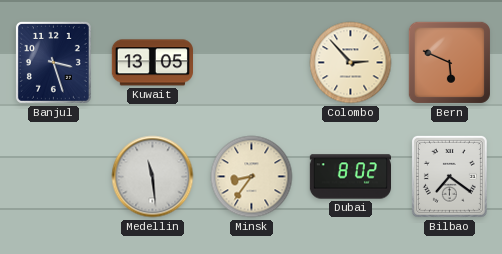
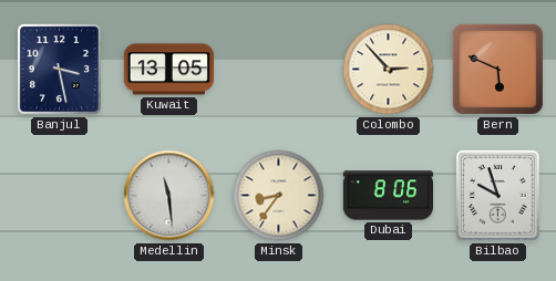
Banjul: 3:27 -> 3:28 (59, 69)
Dubai: 8:02 -> 8:06 (388, 196)
Bilbao: 7:21 -> 9:57 (497, 195)
